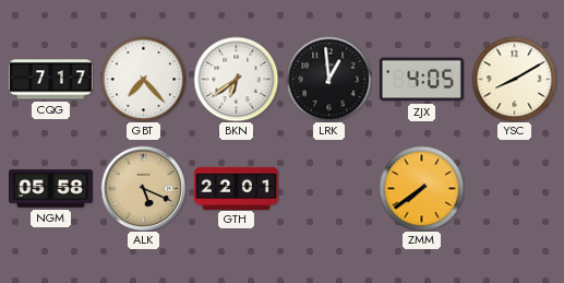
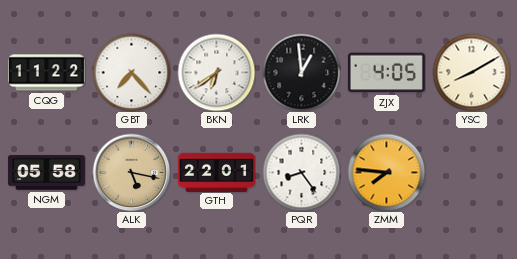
CQG: 7:17 -> 11:22 (46, 73)
ALK: 5:19 -> 5:17 (131, 172)
PQR: none -> 8:24 (301, 172)
ZMM: 7:39 -> 7:46 (386, 172)
